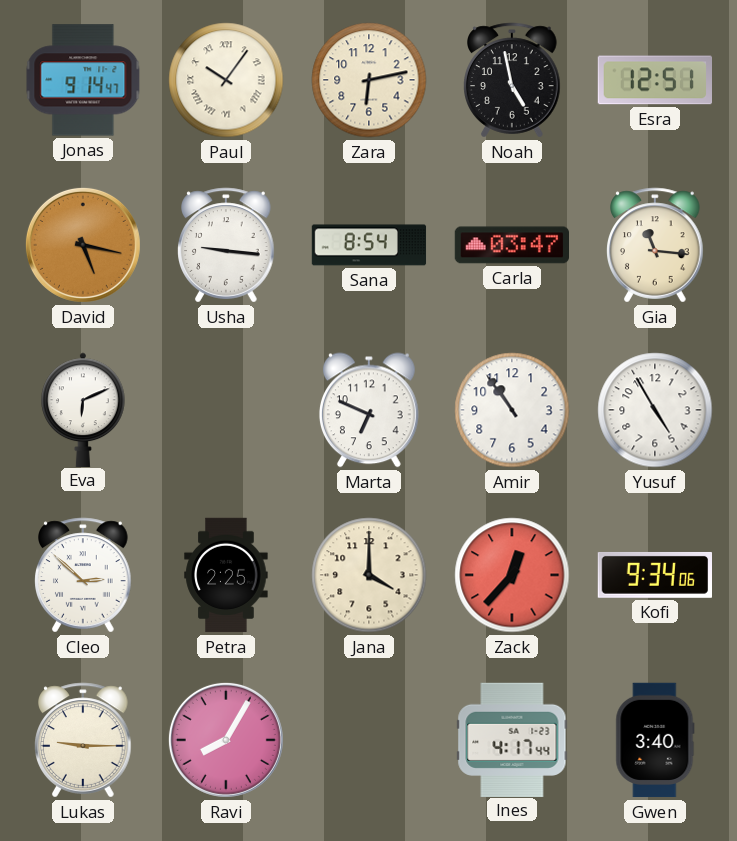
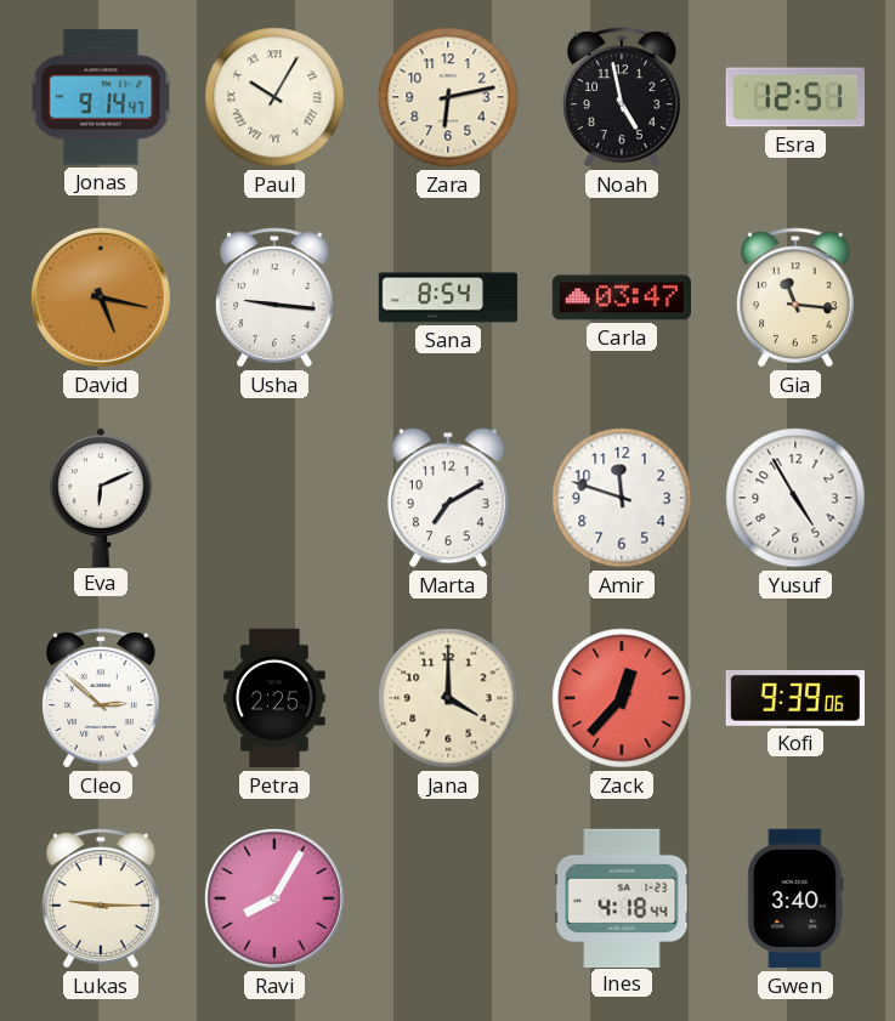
Paul: 10:06 -> 10:05 (274, 97)
Marta: 6:49 -> 7:10 (448, 498)
Amir: 10:54 -> 11:48 (622, 498)
Kofi: 9:34 -> 9:39 (794, 698)
Ines: 4:17 -> 4:18 (622, 897)
